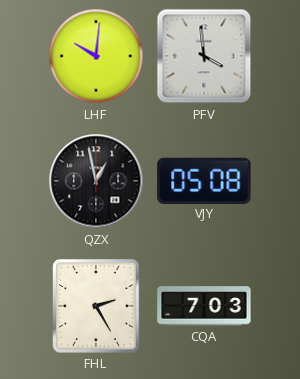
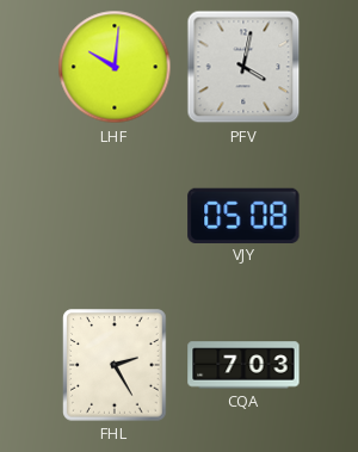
PFV: 3:59 -> 4:02 (243, 67)
QZX: 12:58 -> none (96, 181)
